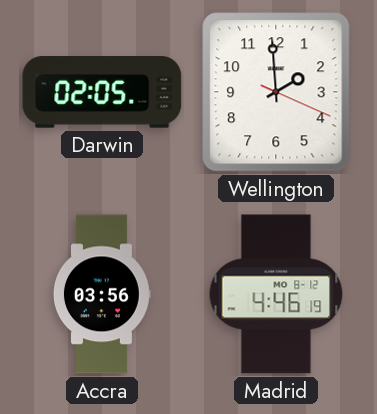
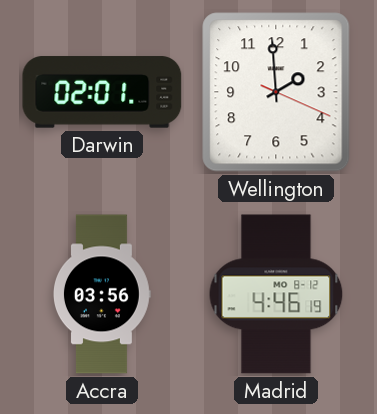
Darwin: 02:05 -> 02:01 (102, 92)
